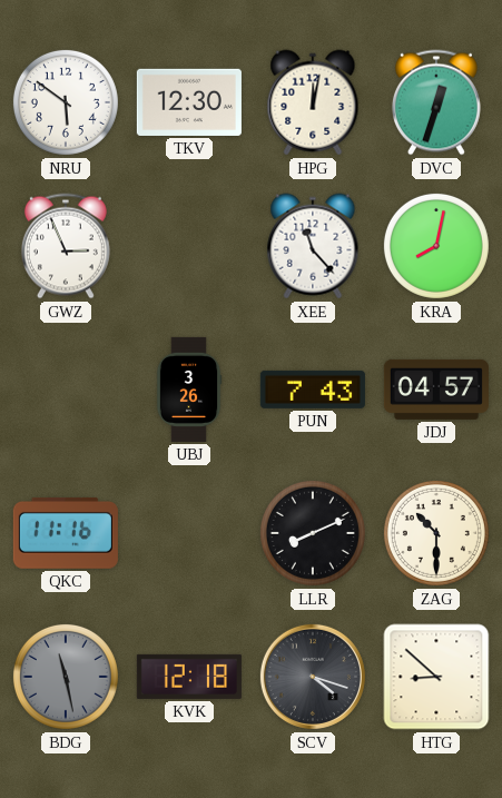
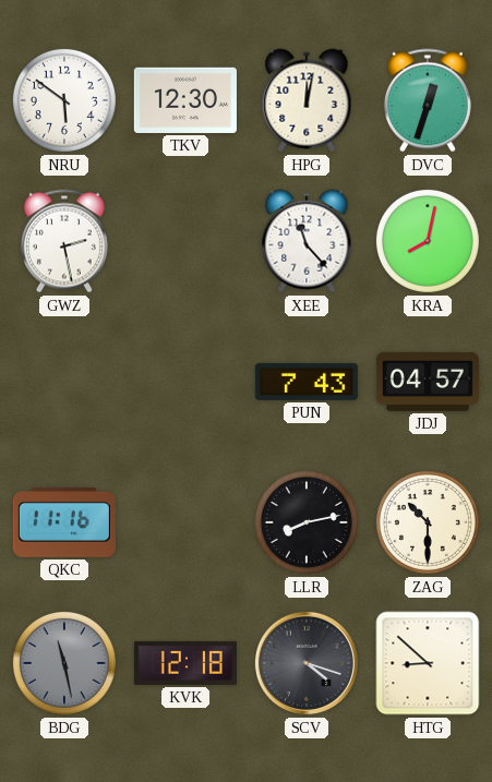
GWZ: 2:56 -> 2:28 (64, 241)
UBJ: 3:26 -> none (189, 390)
LLR: 8:11 -> 8:13 (307, 522)
